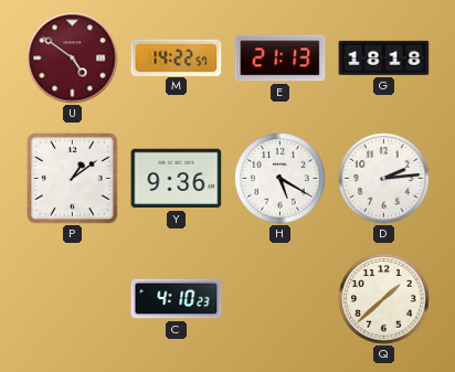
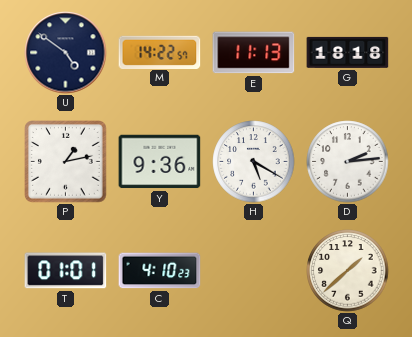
U dial: burgundy -> navy (66, 53)
E: 21:13 -> 11:13 (254, 53)
P: 1:09 -> 1:13 (66, 162)
T: none -> 01:01 (66, 271)
